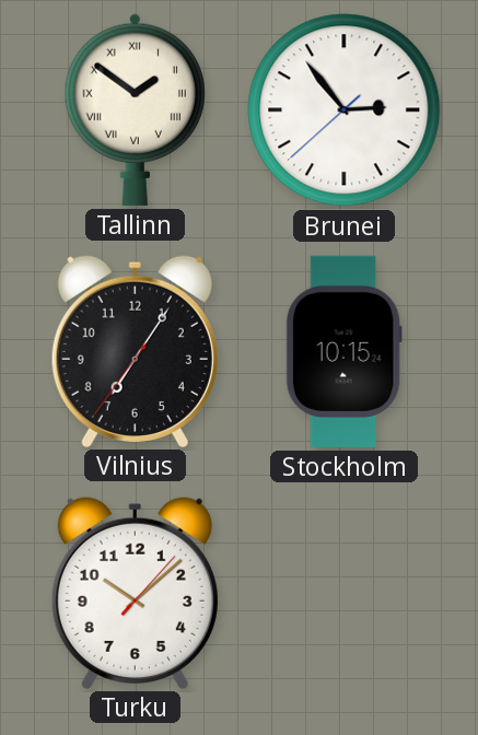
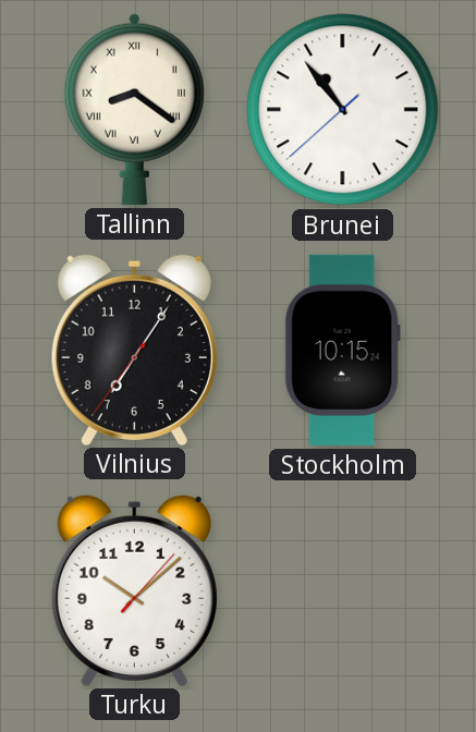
Tallinn: 1:51 -> 8:21 (134, 109)
Brunei: 2:53 -> 10:53 (343, 110)
